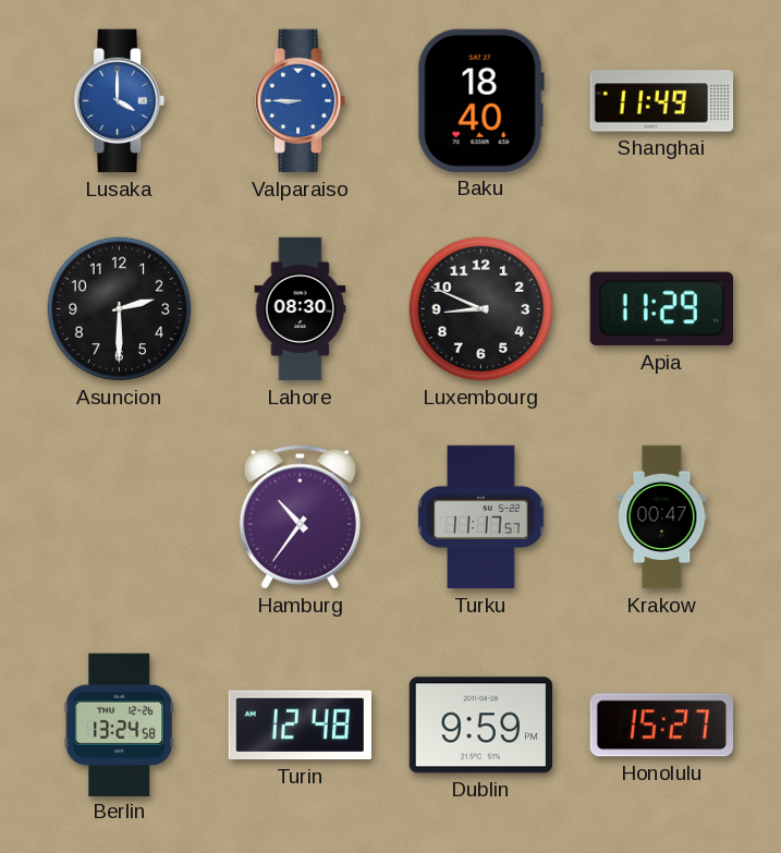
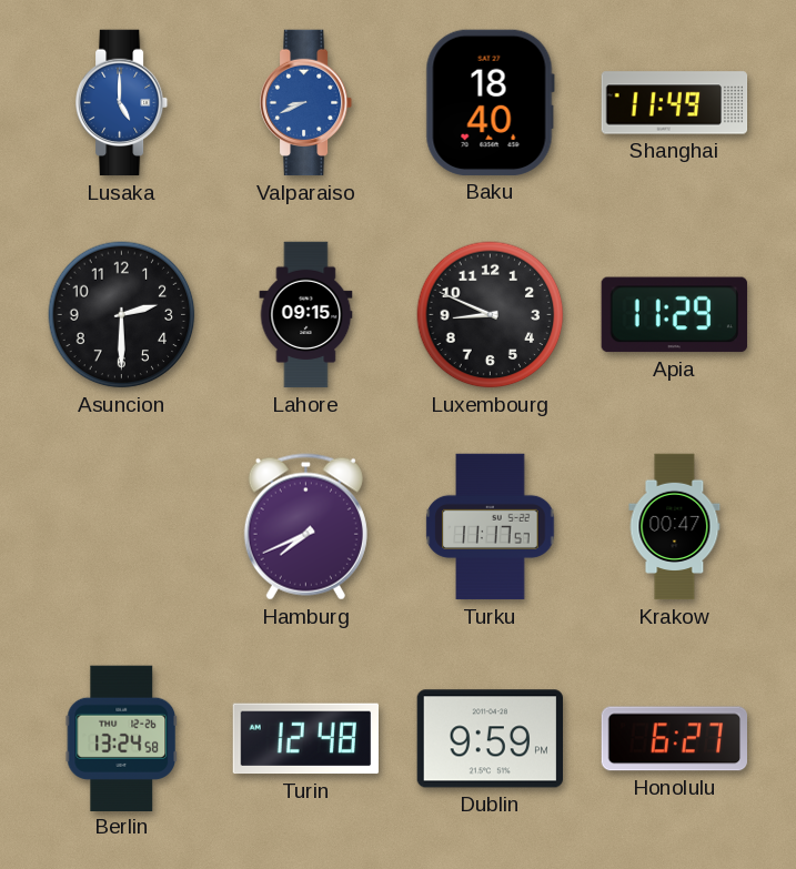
Lusaka: 4:00 -> 5:00 (123, 103)
Valparaiso: 8:45 -> 8:41 (308, 103)
Lahore: 08:30 -> 09:15 (306, 315)
Hamburg: 10:36 -> 7:41 (305, 527)
Honolulu: 15:27 -> 6:27 (674, 739)
